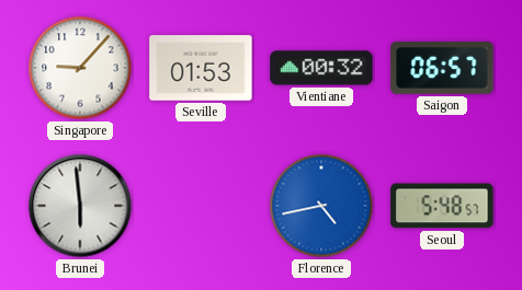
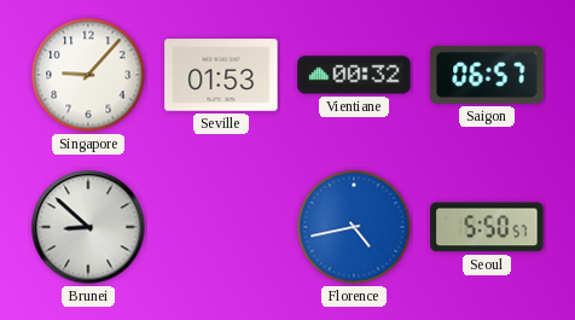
Brunei: 5:59 -> 8:52 (88, 227)
Seoul: 5:48 -> 5:50 (487, 227)
